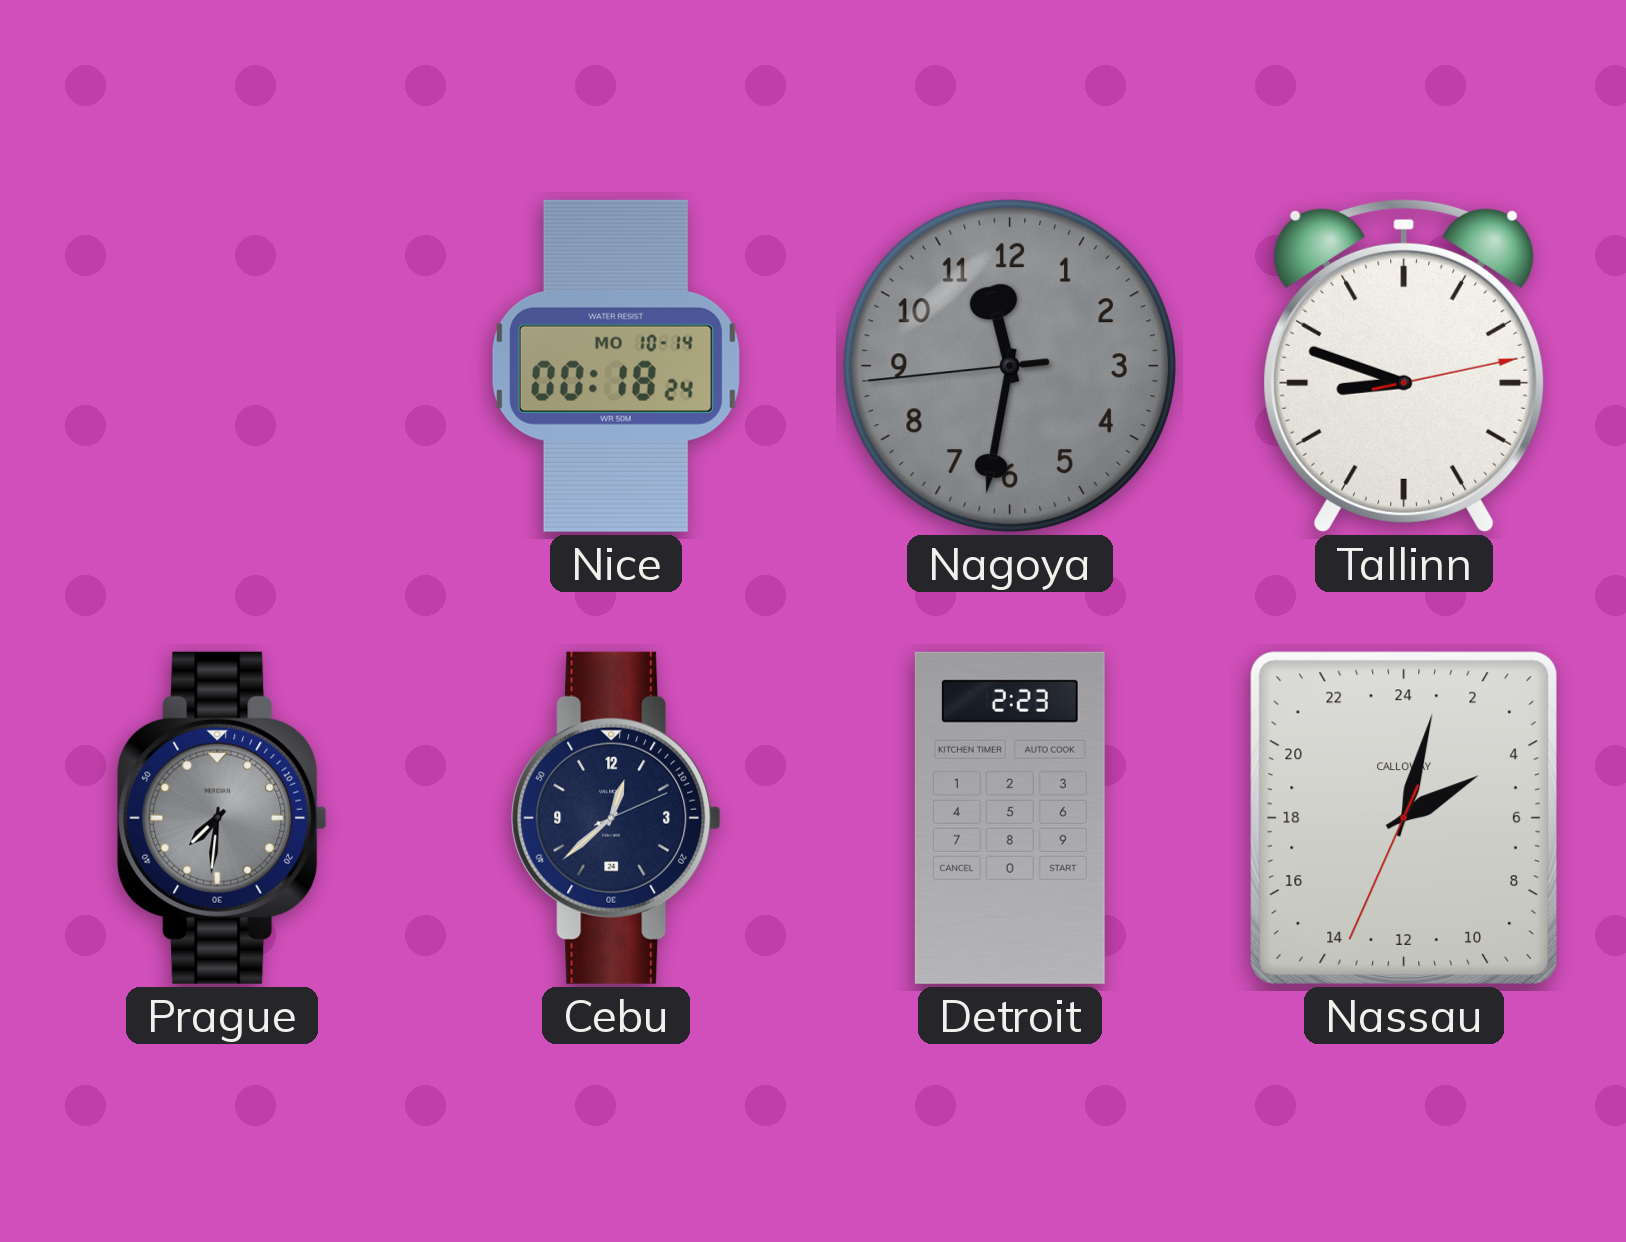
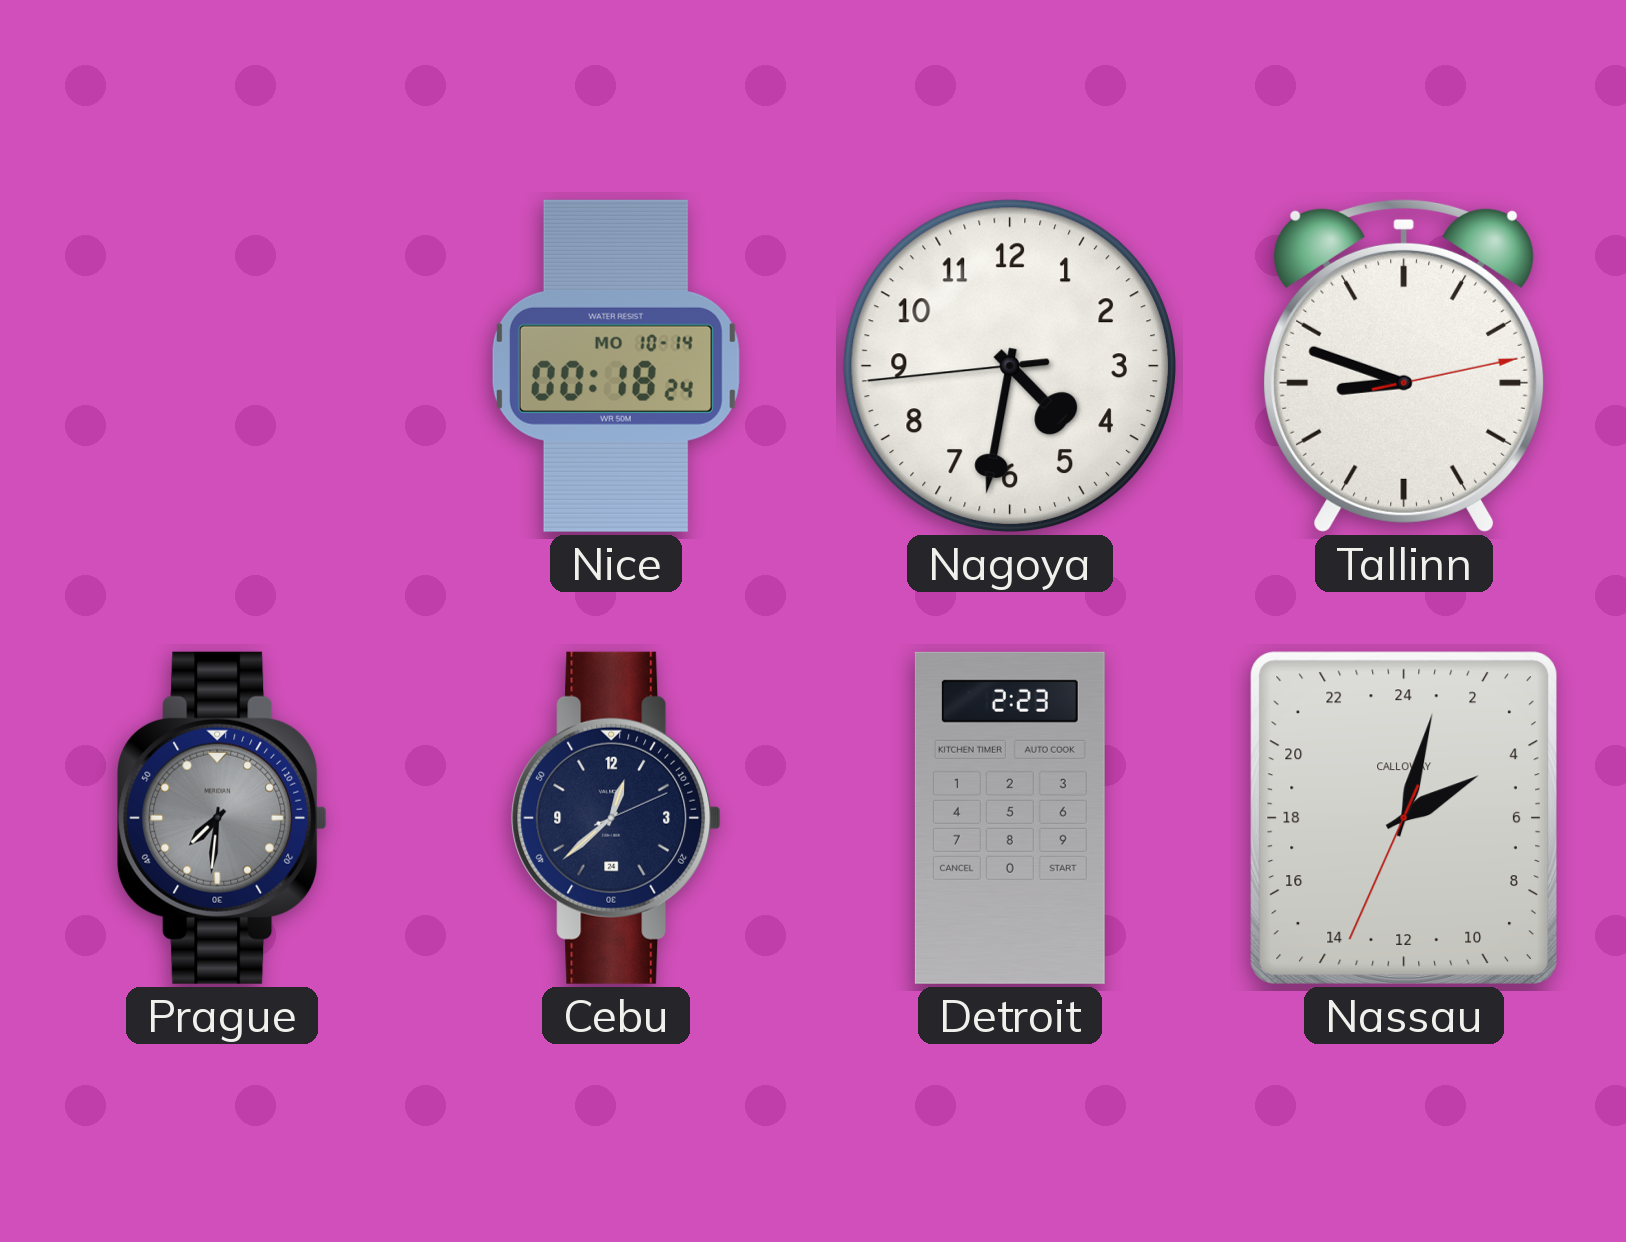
Nagoya: 11:31 -> 4:31 (1010, 366)
Nagoya dial: grey -> white (1010, 366)
